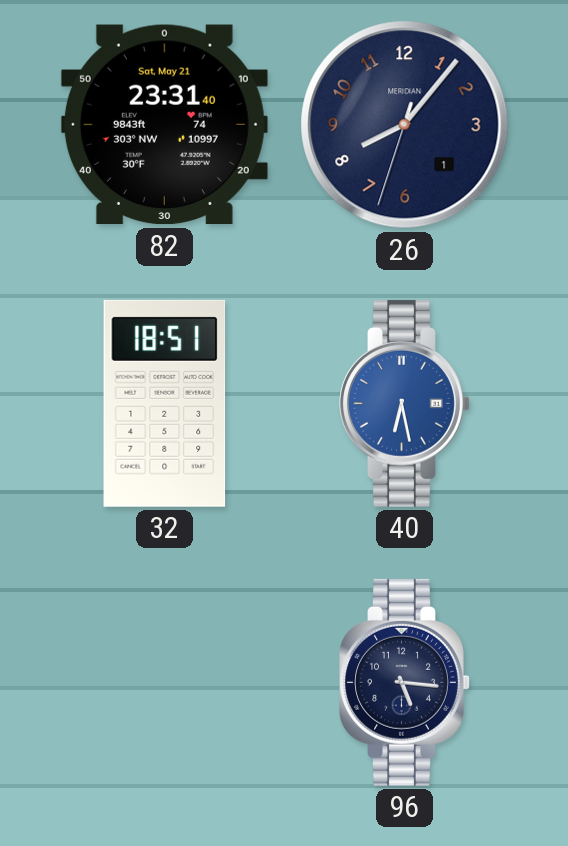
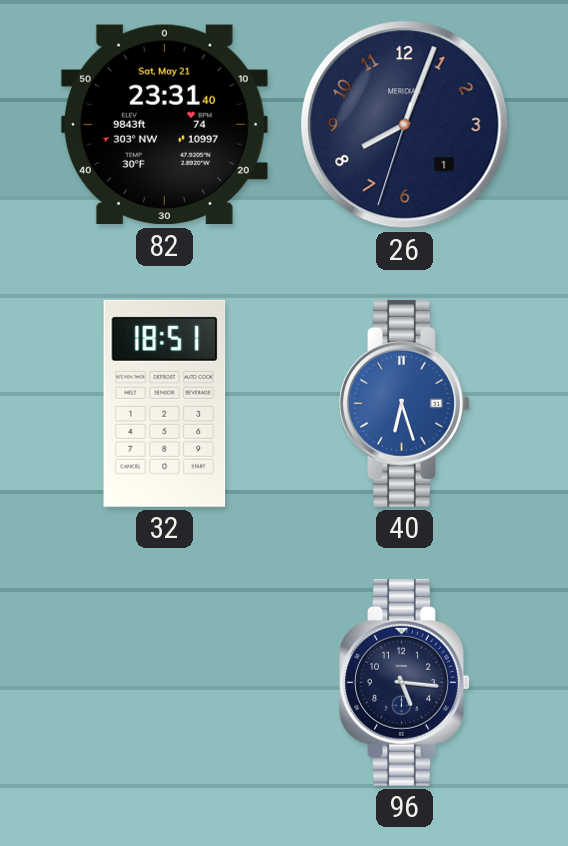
26: 8:06 -> 8:03 (405, 125)
40: 6:28 -> 6:27 (405, 403)
